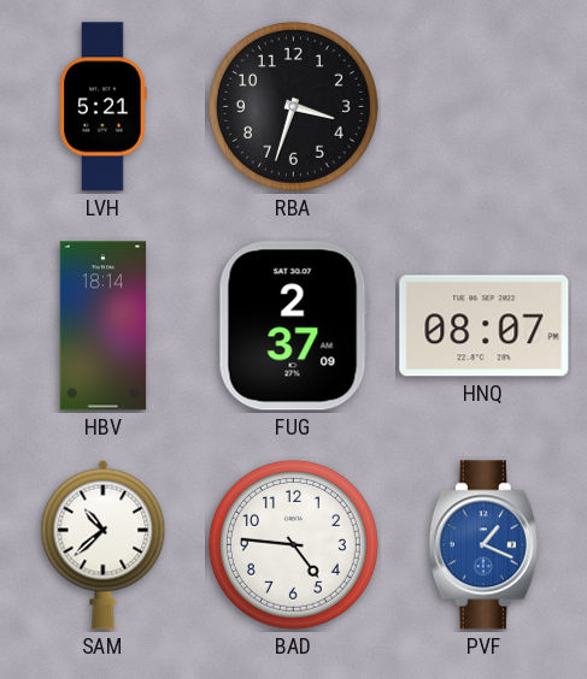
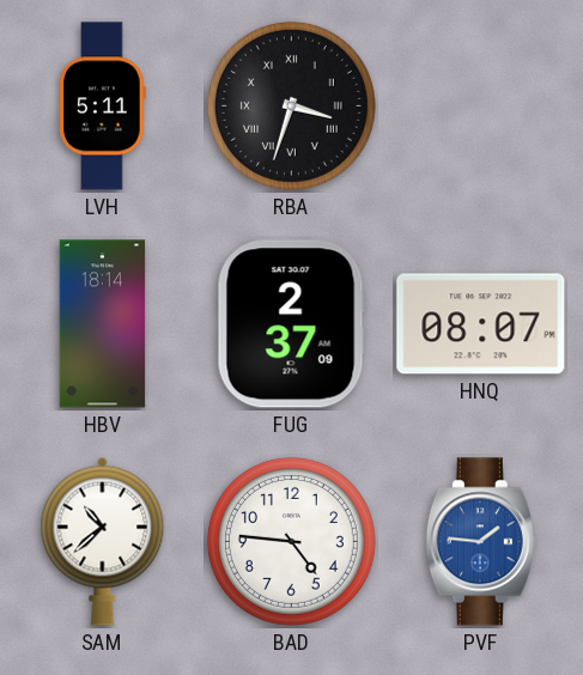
LVH: 5:21 -> 5:11 (103, 107)
RBA numerals: Arabic -> Roman (291, 105)
PVF: 1:19 -> 1:46 (480, 542)
